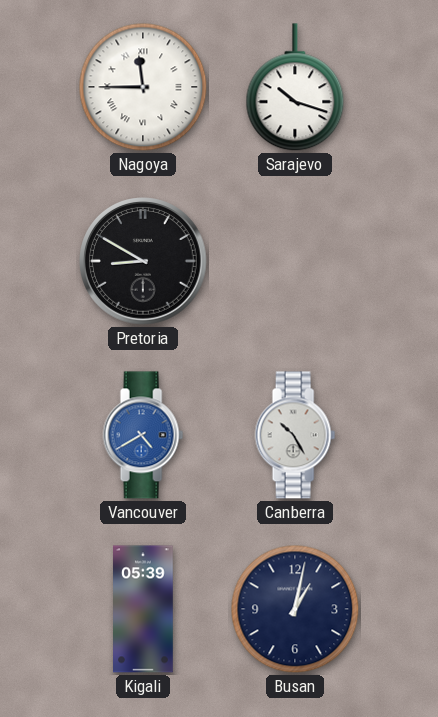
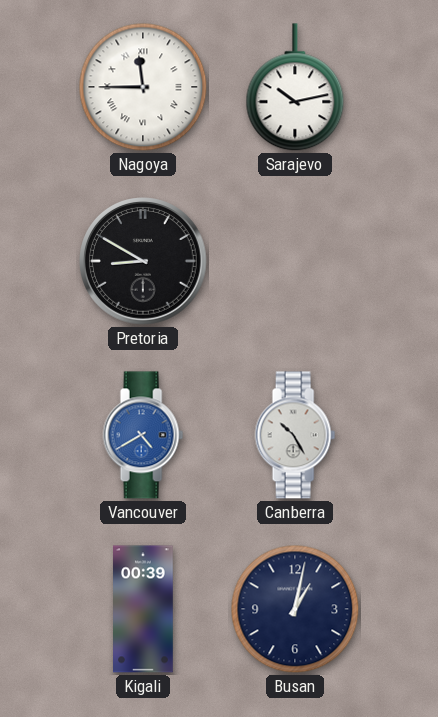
Sarajevo: 10:18 -> 10:13 (295, 88)
Kigali: 05:39 -> 00:39 (143, 609)
